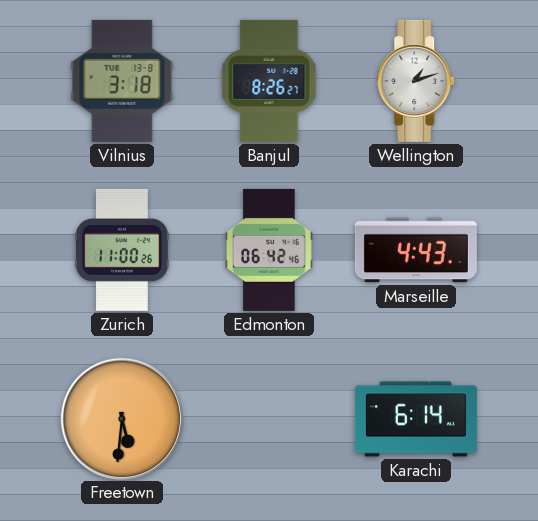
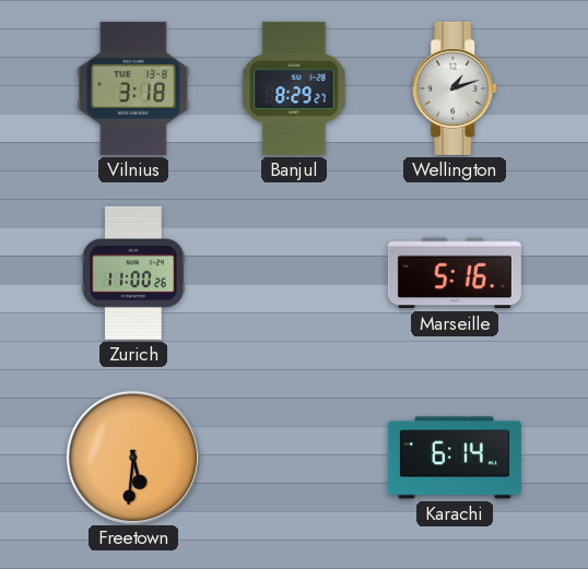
Banjul: 8:26 -> 8:29 (294, 88)
Edmonton: 06:42 -> none (269, 250)
Marseille: 4:43 -> 5:16 (455, 273)
